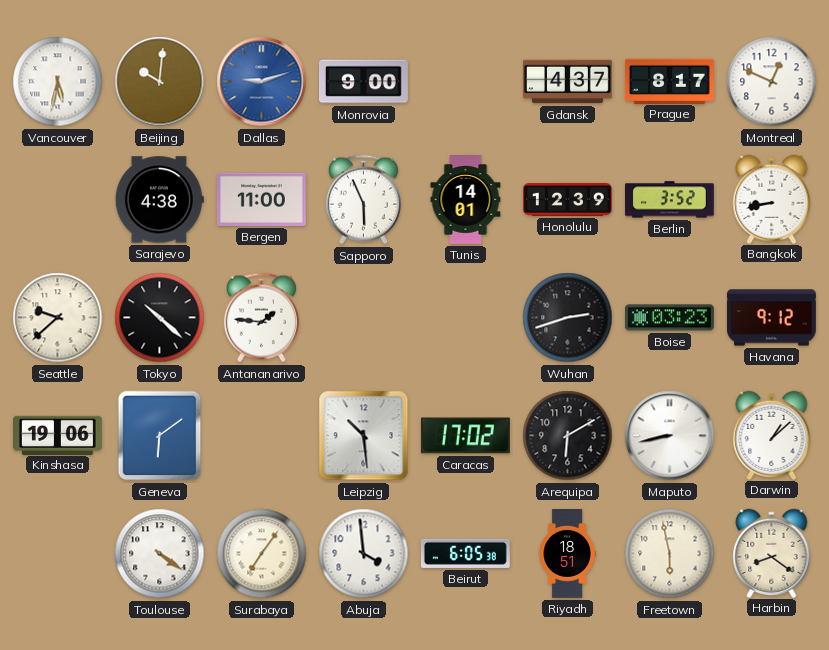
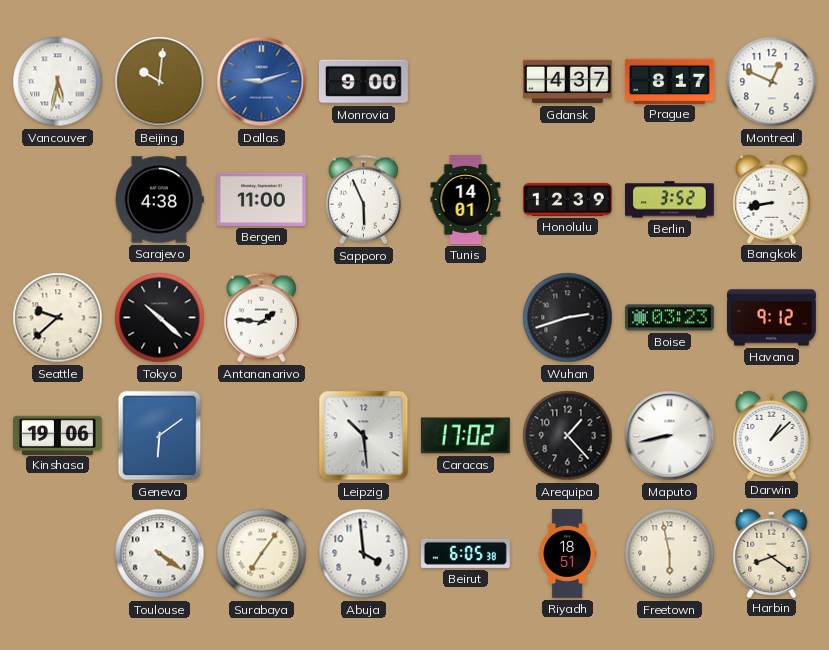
Arequipa: 6:10 -> 1:23 (568, 436)
